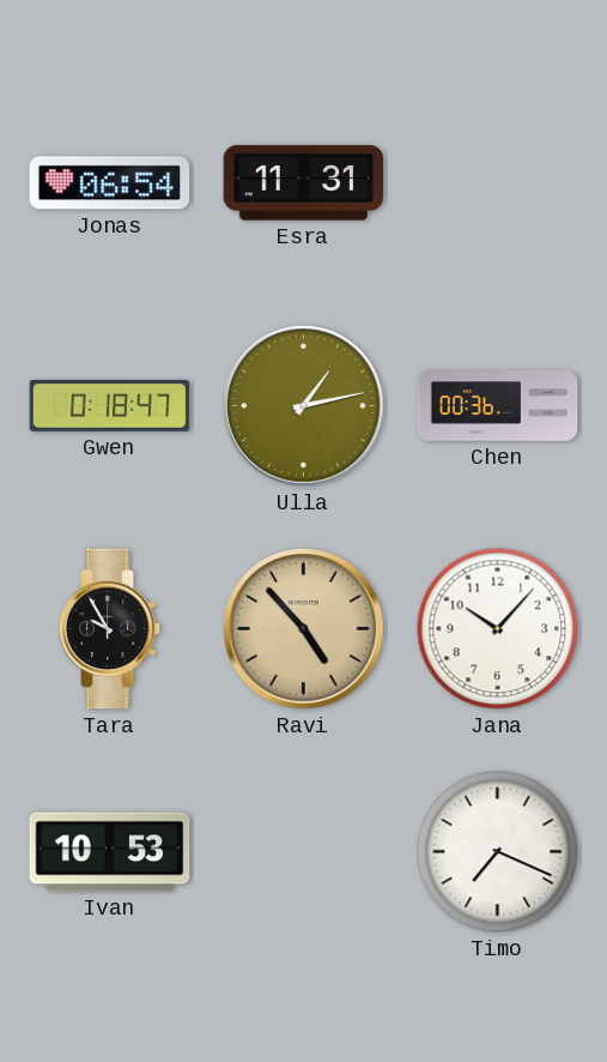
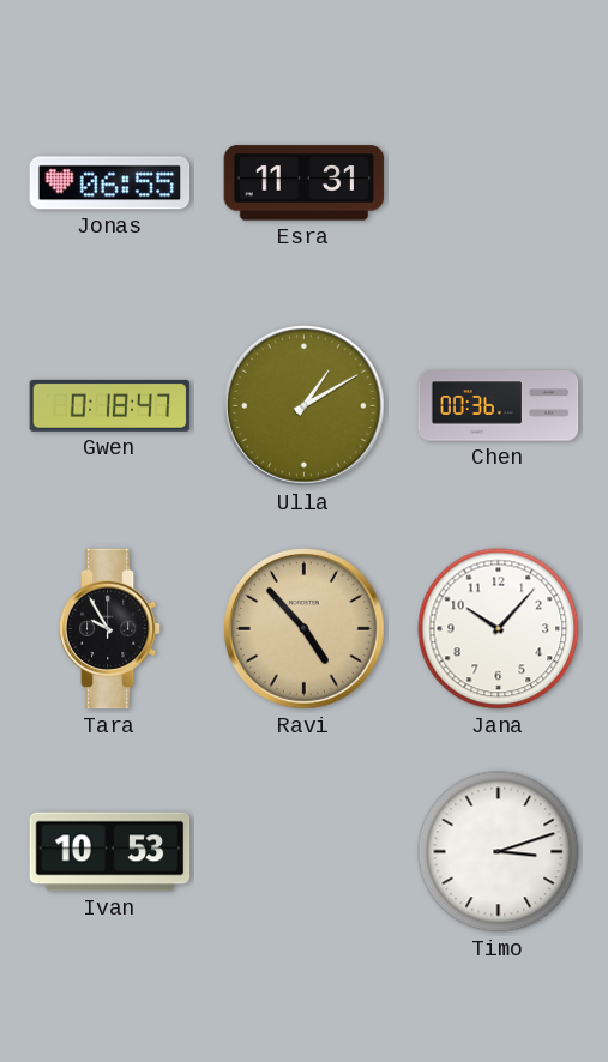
Jonas: 06:54 -> 06:55 (110, 183)
Ulla: 1:13 -> 1:10 (305, 406)
Timo: 7:19 -> 3:12 (499, 852)
